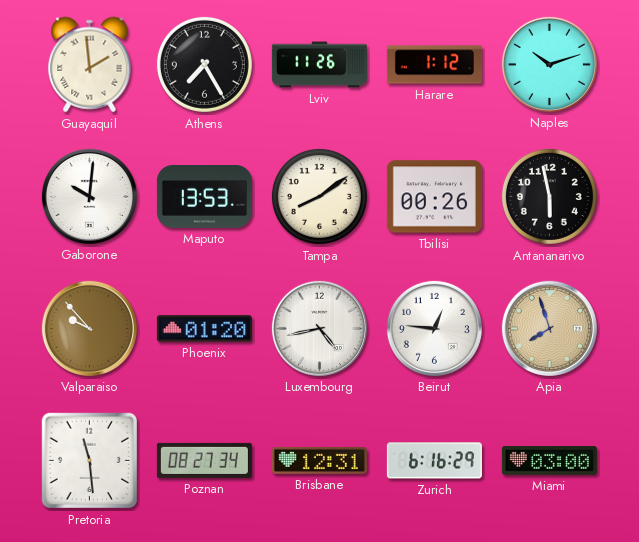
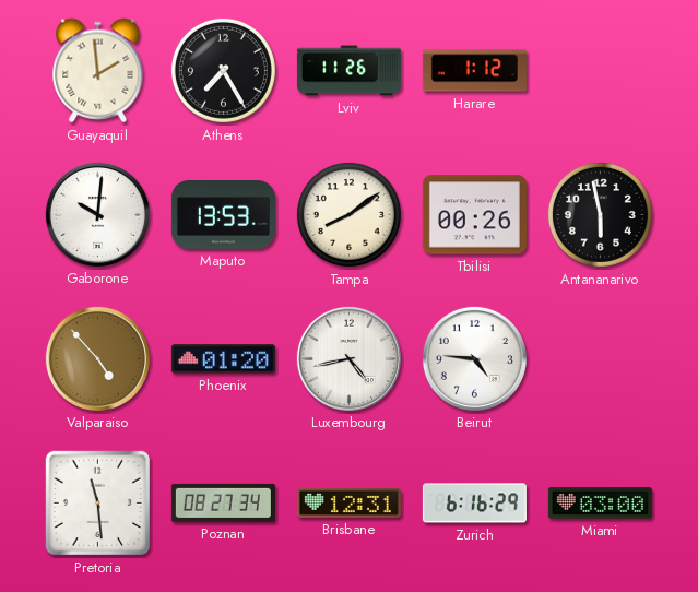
Naples: 10:12 -> none (549, 64)
Valparaiso: 9:53 -> 4:53 (97, 358)
Beirut: 12:46 -> 4:46 (474, 358)
Apia: 7:57 -> none (549, 328)
